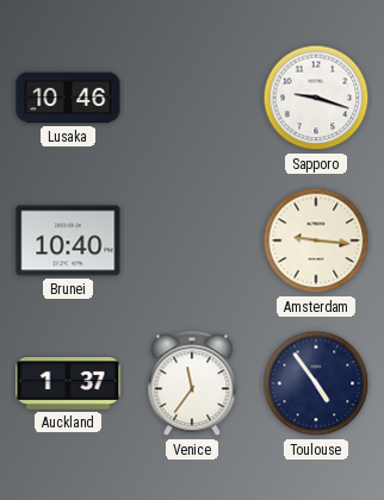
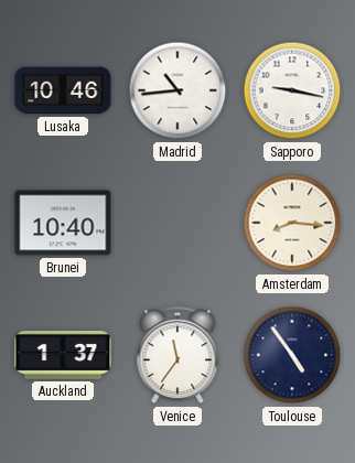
Madrid: none -> 10:44 (177, 90)
Sapporo: 9:18 -> 9:17 (292, 90)
Amsterdam: 9:16 -> 8:16 (292, 223)
